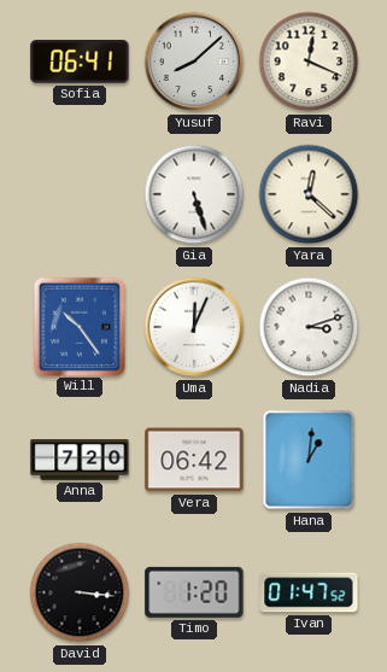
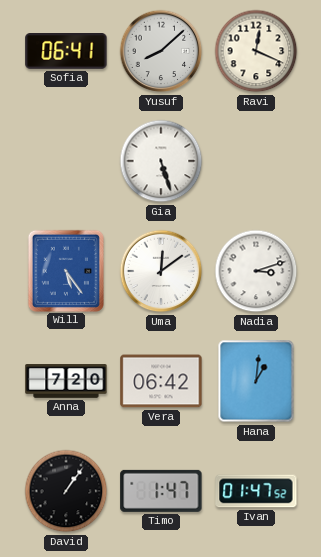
Yara: 12:22 -> none (309, 194)
Will: 10:24 -> 5:24 (66, 270)
Uma: 12:04 -> 12:09 (161, 271)
David: 3:16 -> 1:06 (66, 491)
Timo: 1:20 -> 1:47 (161, 491)
